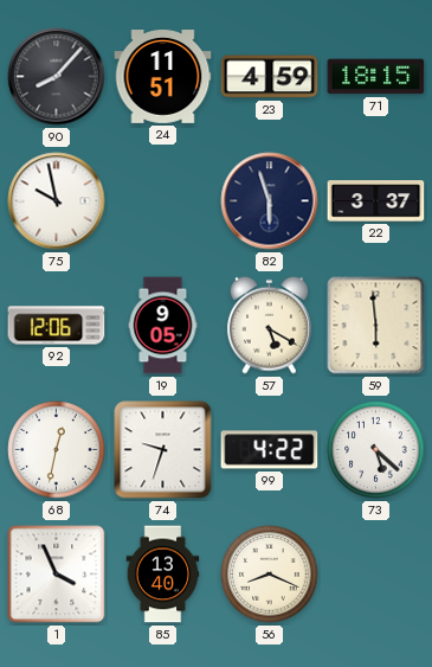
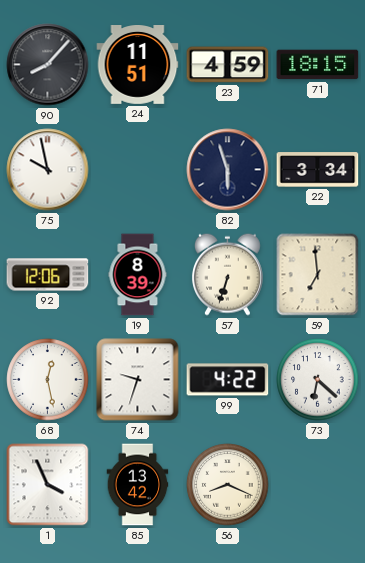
22: 3:37 -> 3:34 (318, 170)
19: 9:05 -> 8:39 (138, 275)
57: 5:20 -> 6:33 (227, 274)
59: 5:59 -> 6:59 (318, 275)
68: 12:32 -> 12:28 (48, 380)
73: 5:22 -> 6:22 (318, 380)
85: 13:40 -> 13:42 (138, 485)
